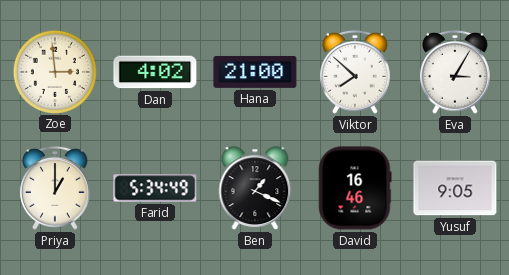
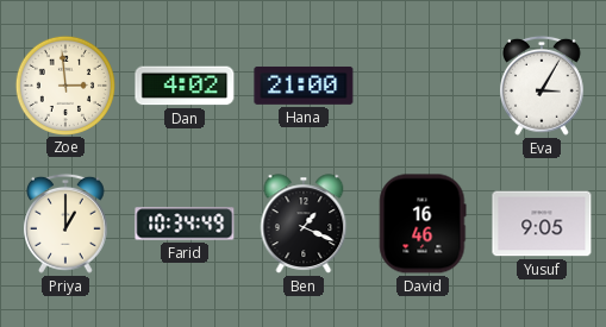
Viktor: 7:52 -> none (356, 72)
Farid: 5:34 -> 10:34 (185, 224)
